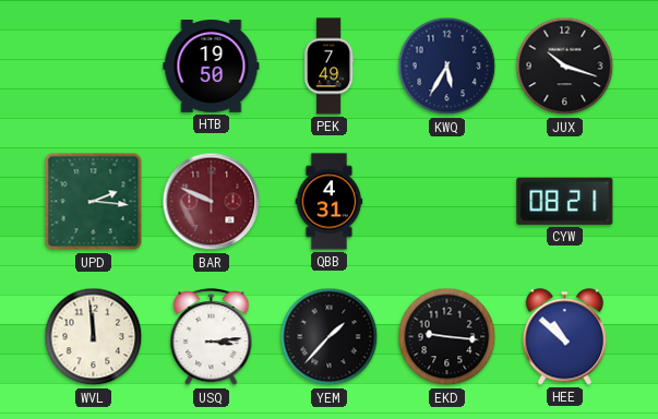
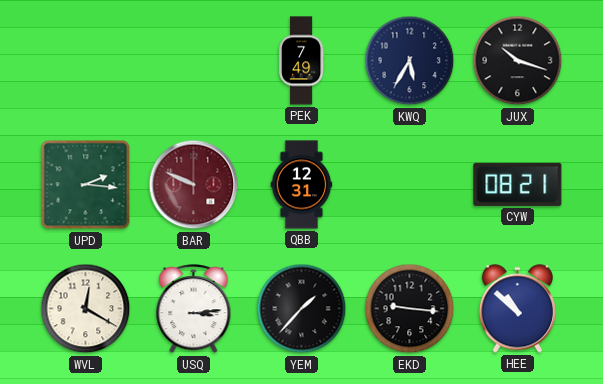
HTB: 19:50 -> none (212, 67)
QBB: 4:31 -> 12:31 (302, 185)
WVL: 11:59 -> 12:20 (86, 309)
